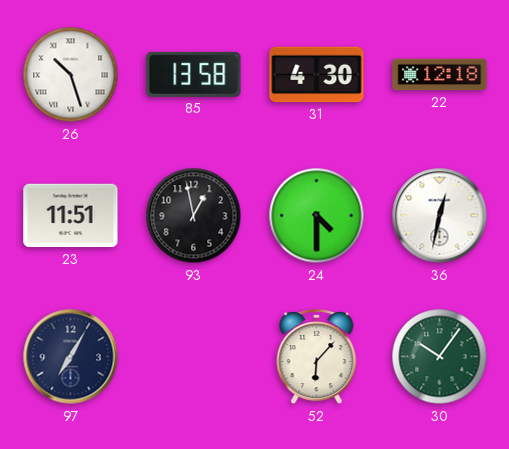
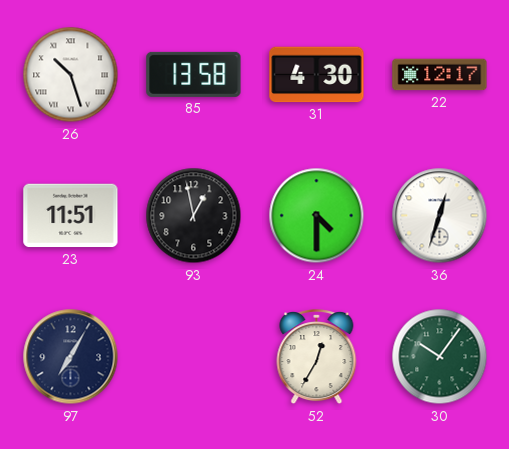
22: 12:18 -> 12:17 (440, 75)
36: 12:32 -> 12:33 (440, 216)
52: 6:07 -> 12:35 (317, 358)
